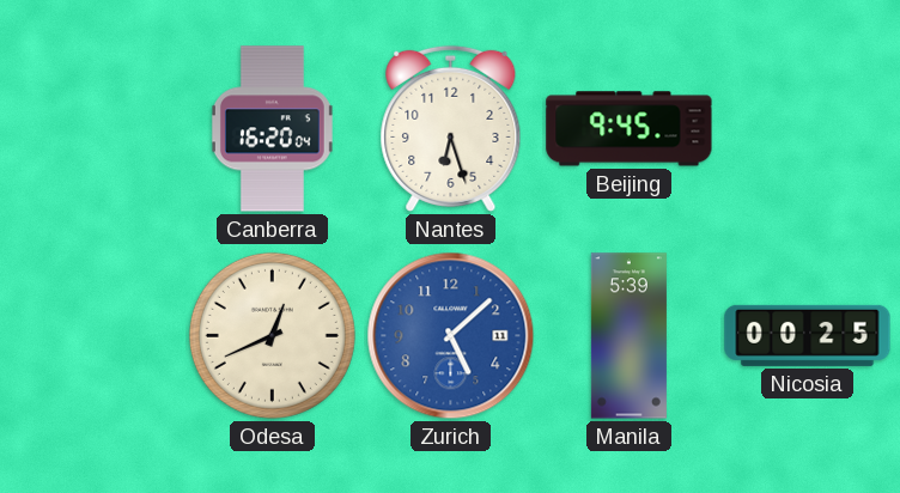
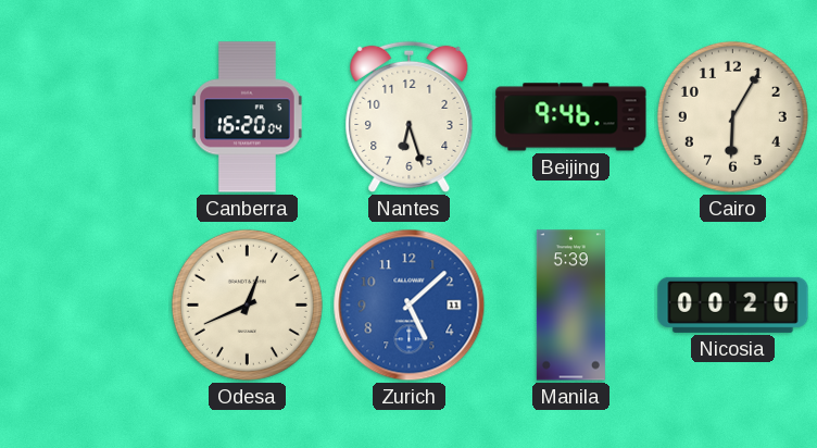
Beijing: 9:45 -> 9:46 (571, 117)
Cairo: none -> 6:05 (732, 116)
Nicosia: 00:25 -> 00:20 (733, 304)
